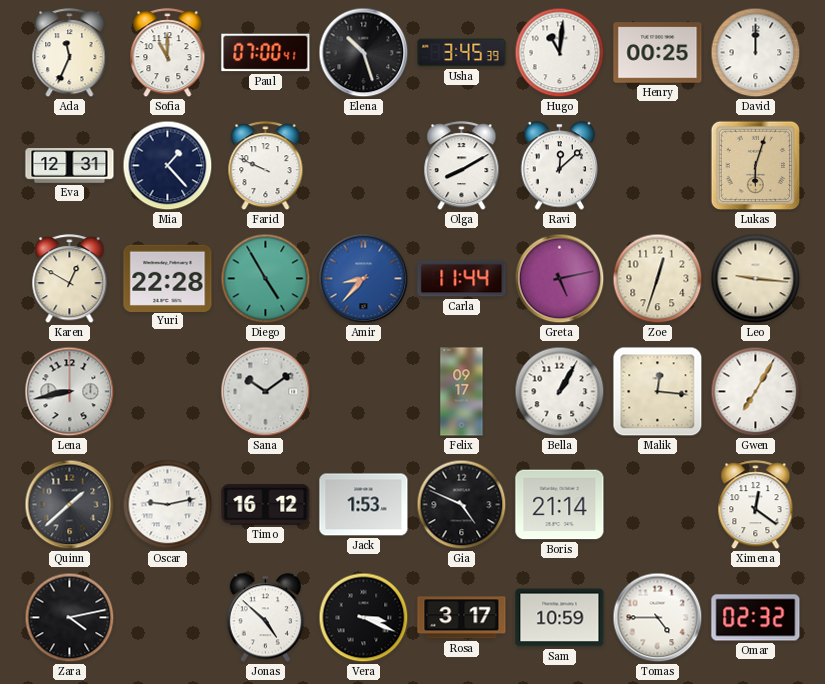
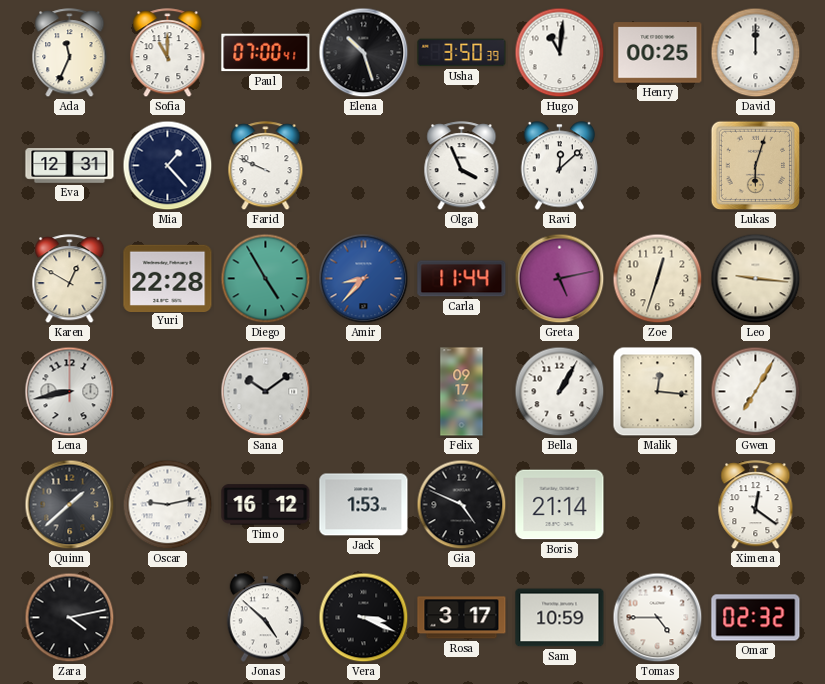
Usha: 3:45 -> 3:50 (462, 53)
Olga: 8:10 -> 3:56 (462, 166)
